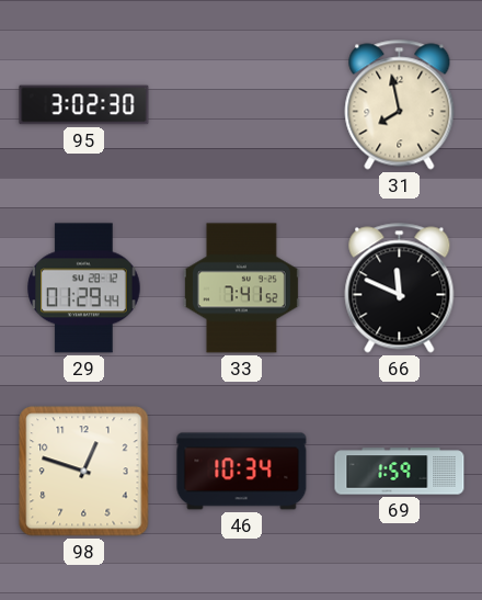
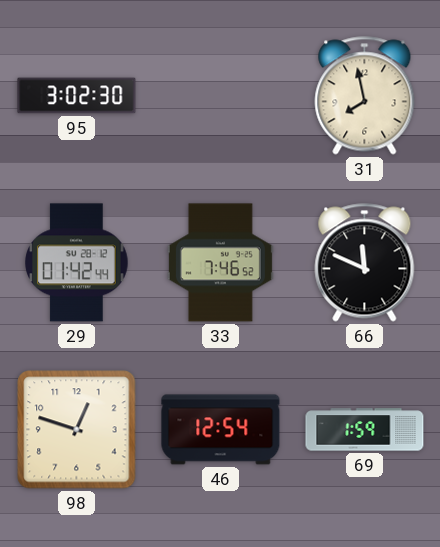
29: 01:29 -> 01:42 (77, 263)
33: 7:41 -> 7:46 (220, 263)
46: 10:34 -> 12:54 (221, 430)
